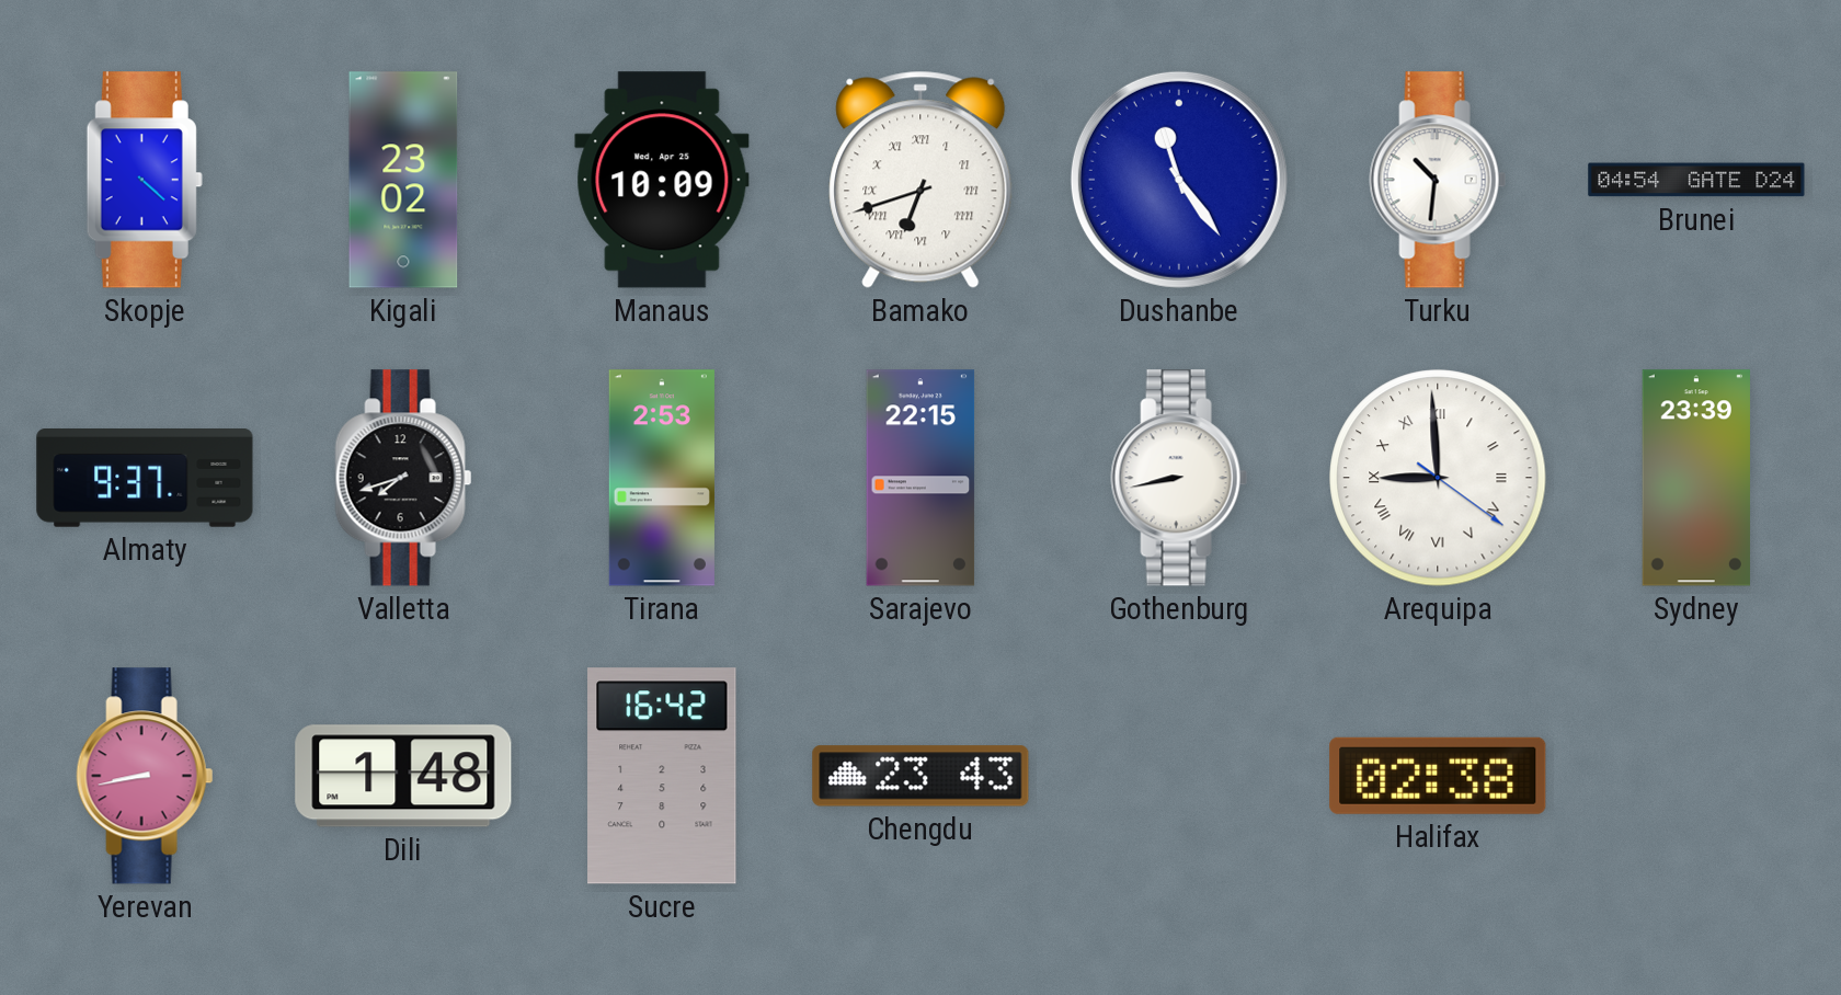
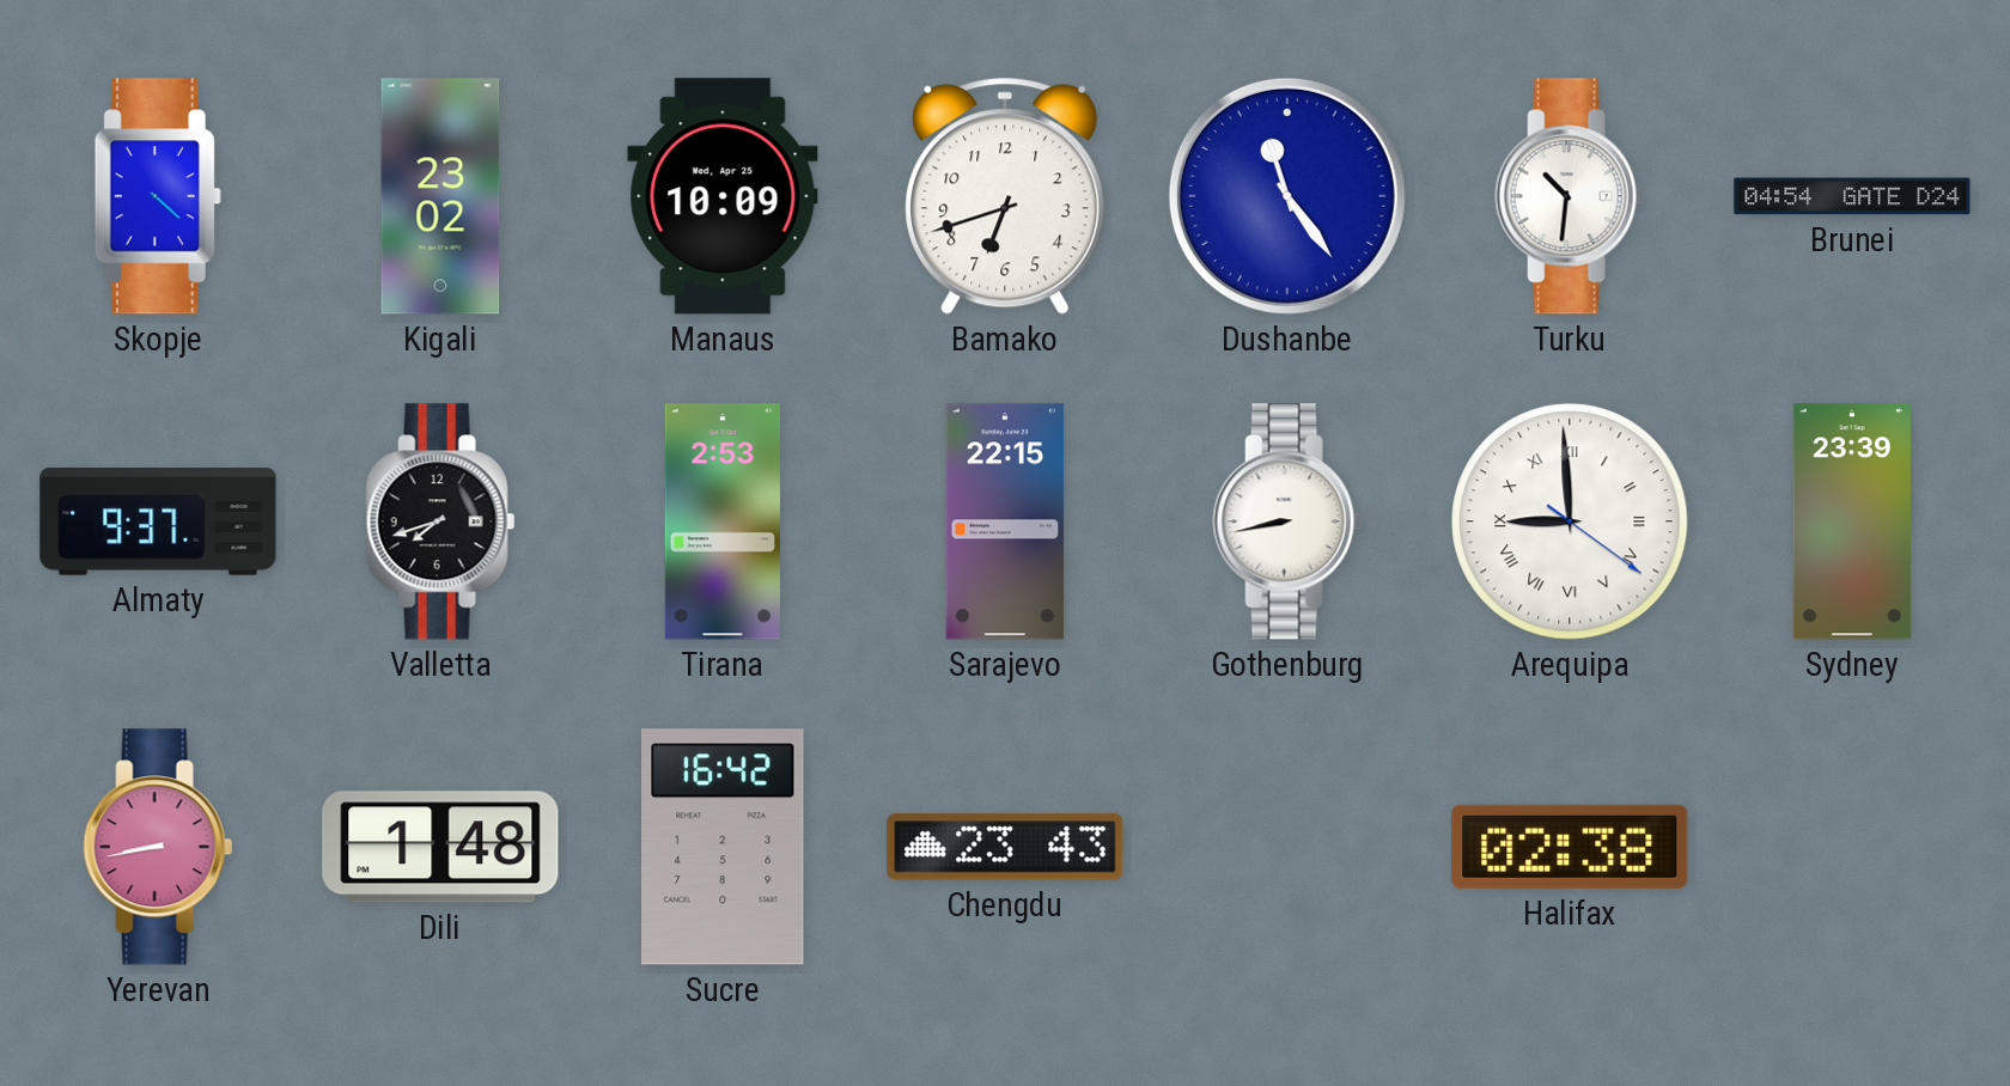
Bamako numerals: Roman -> Arabic (1005, 196)
